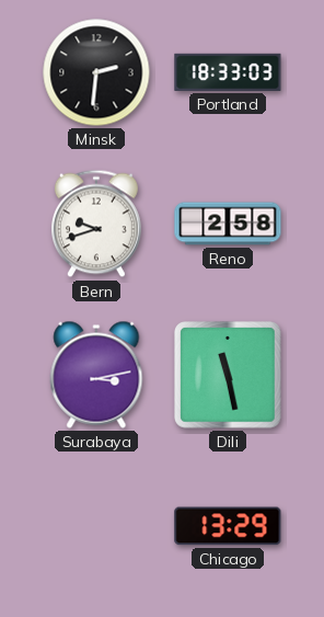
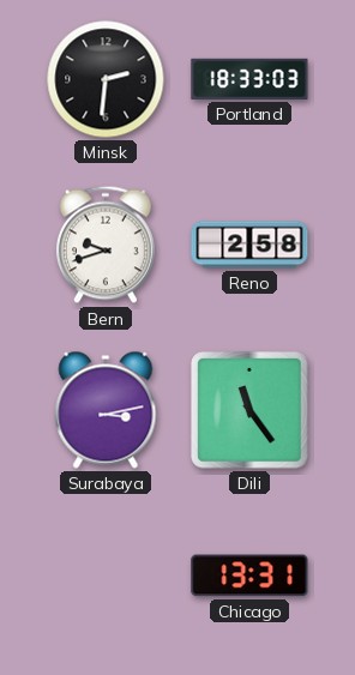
Dili: 11:28 -> 11:24 (251, 411)
Chicago: 13:29 -> 13:31 (249, 575)
